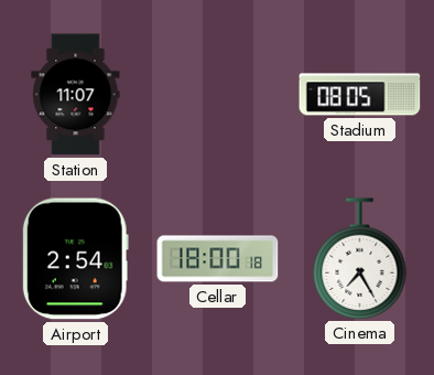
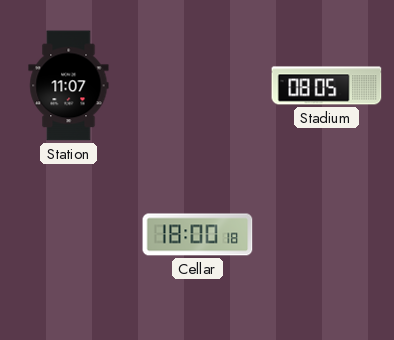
Airport: 2:54 -> none (75, 259)
Cinema: 7:25 -> none (360, 258)
